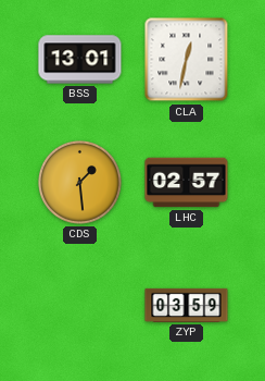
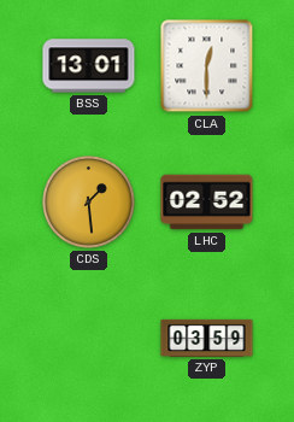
CLA: 12:32 -> 12:30 (207, 66)
LHC: 02:57 -> 02:52 (207, 203)
